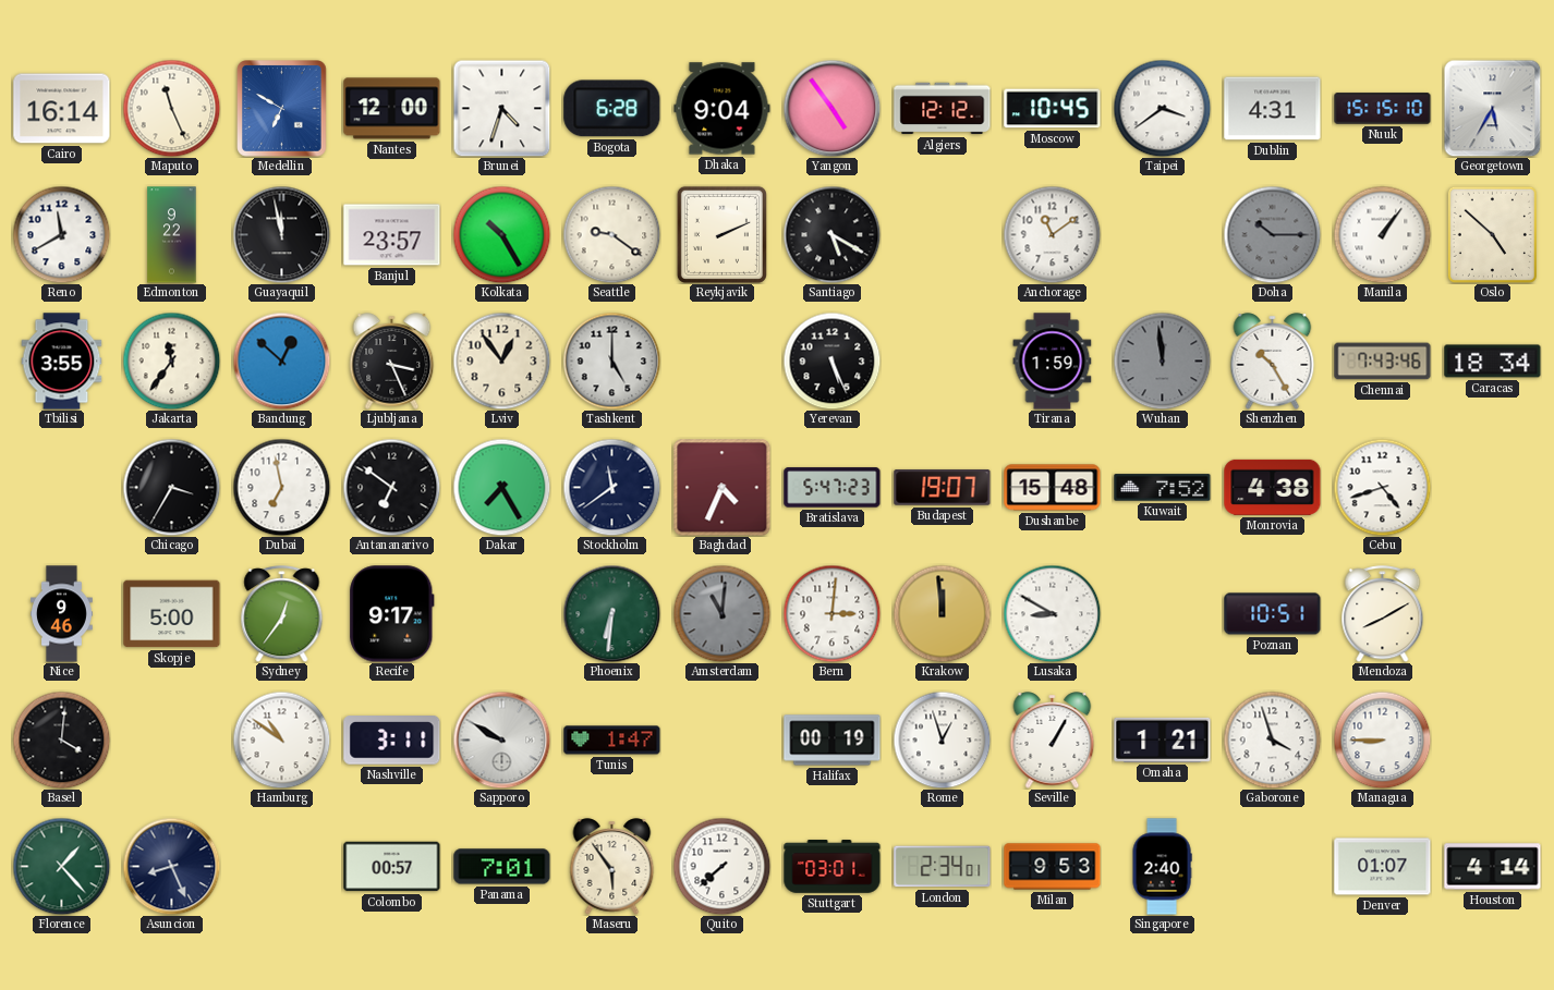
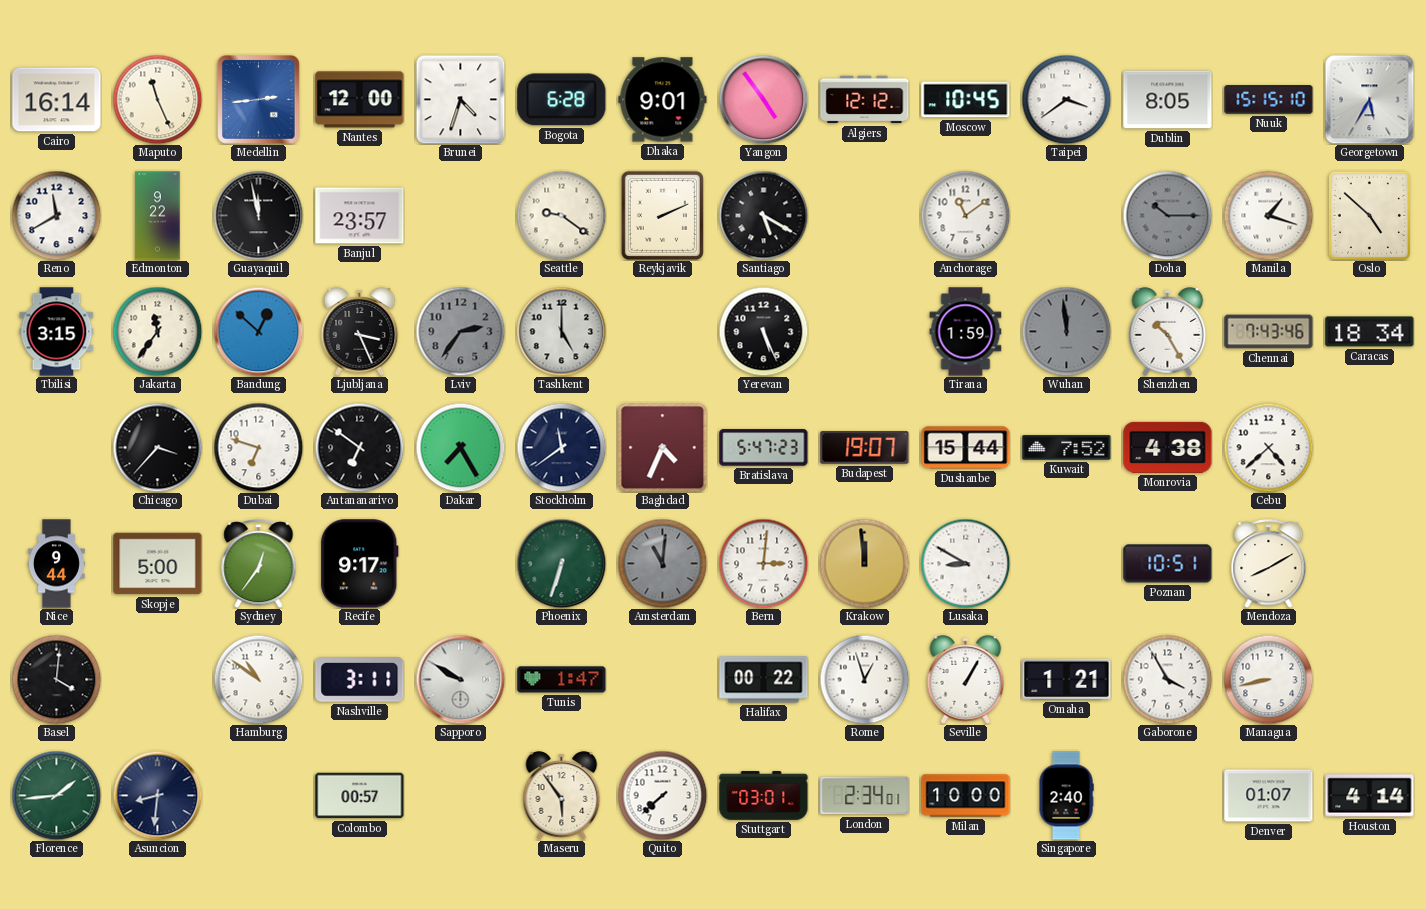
Medellin: 6:50 -> 2:44 (259, 100)
Dhaka: 9:04 -> 9:01 (663, 100)
Dublin: 4:31 -> 8:05 (1168, 100)
Kolkata: 10:25 -> none (501, 234)
Manila: 1:06 -> 1:18 (1268, 215)
Tbilisi: 3:55 -> 3:15 (57, 332)
Lviv: 12:54 -> 2:36 (460, 331)
Lviv dial: cream -> grey (460, 331)
Chicago: 3:35 -> 3:37 (157, 447)
Dubai: 6:58 -> 6:48 (258, 447)
Dushanbe: 15:48 -> 15:44 (966, 448)
Cebu: 4:42 -> 4:38 (1268, 447)
Nice: 9:46 -> 9:44 (57, 564)
Phoenix: 6:31 -> 6:33 (561, 563)
Halifax: 00:19 -> 00:22 (764, 680)
Gaborone: 3:57 -> 3:55 (1167, 679)
Managua: 8:45 -> 8:43 (1268, 679)
Florence: 1:23 -> 1:44 (56, 795)
Asuncion: 8:26 -> 8:31 (157, 795)
Panama: 7:01 -> none (502, 867)
Milan: 9:53 -> 10:00 (966, 796)
